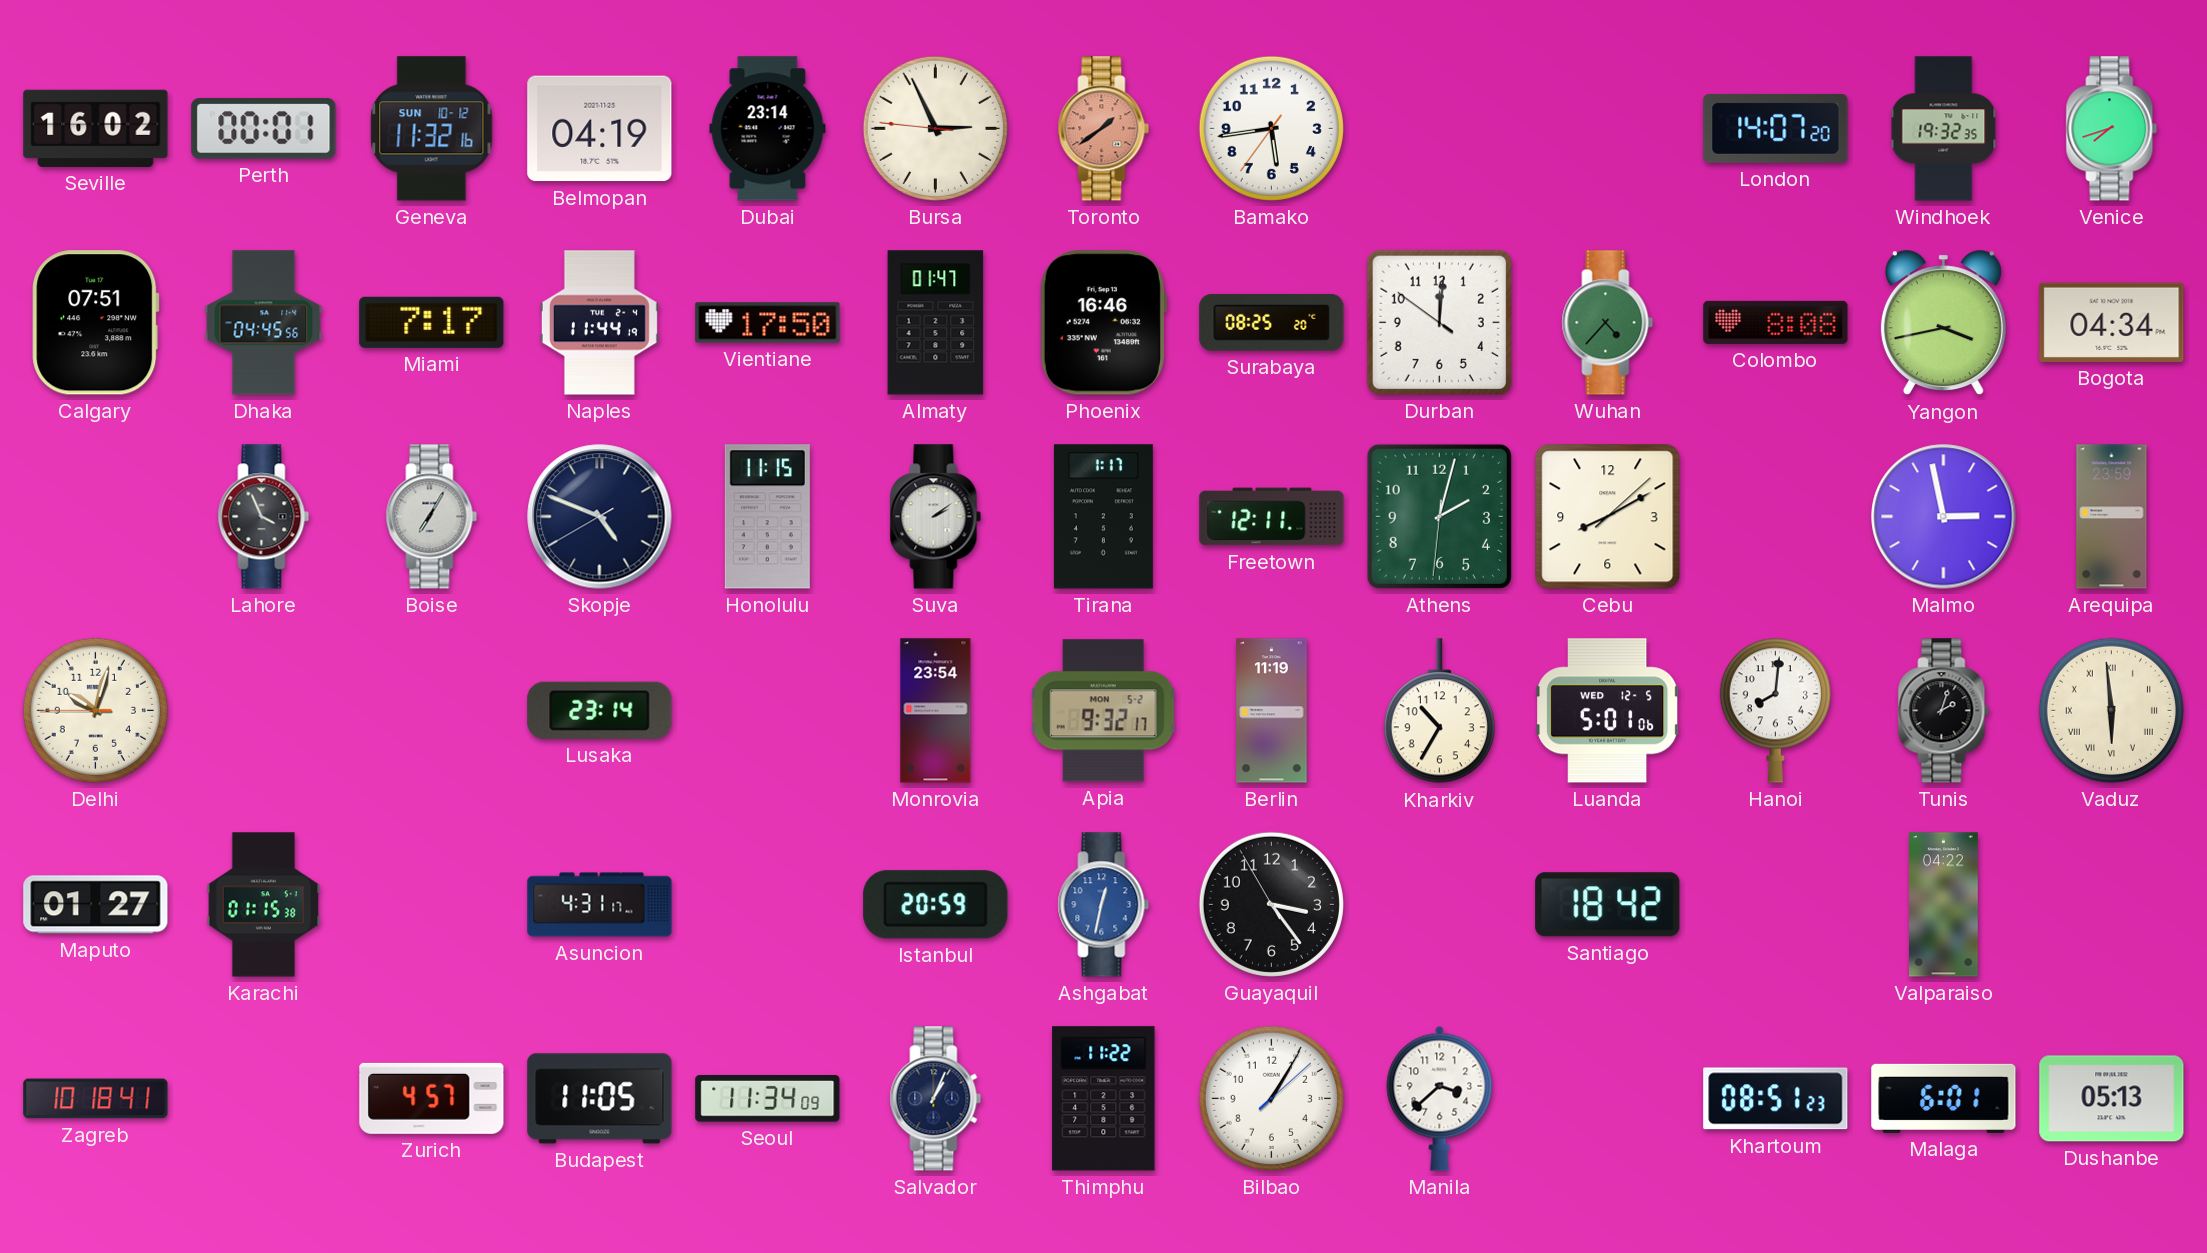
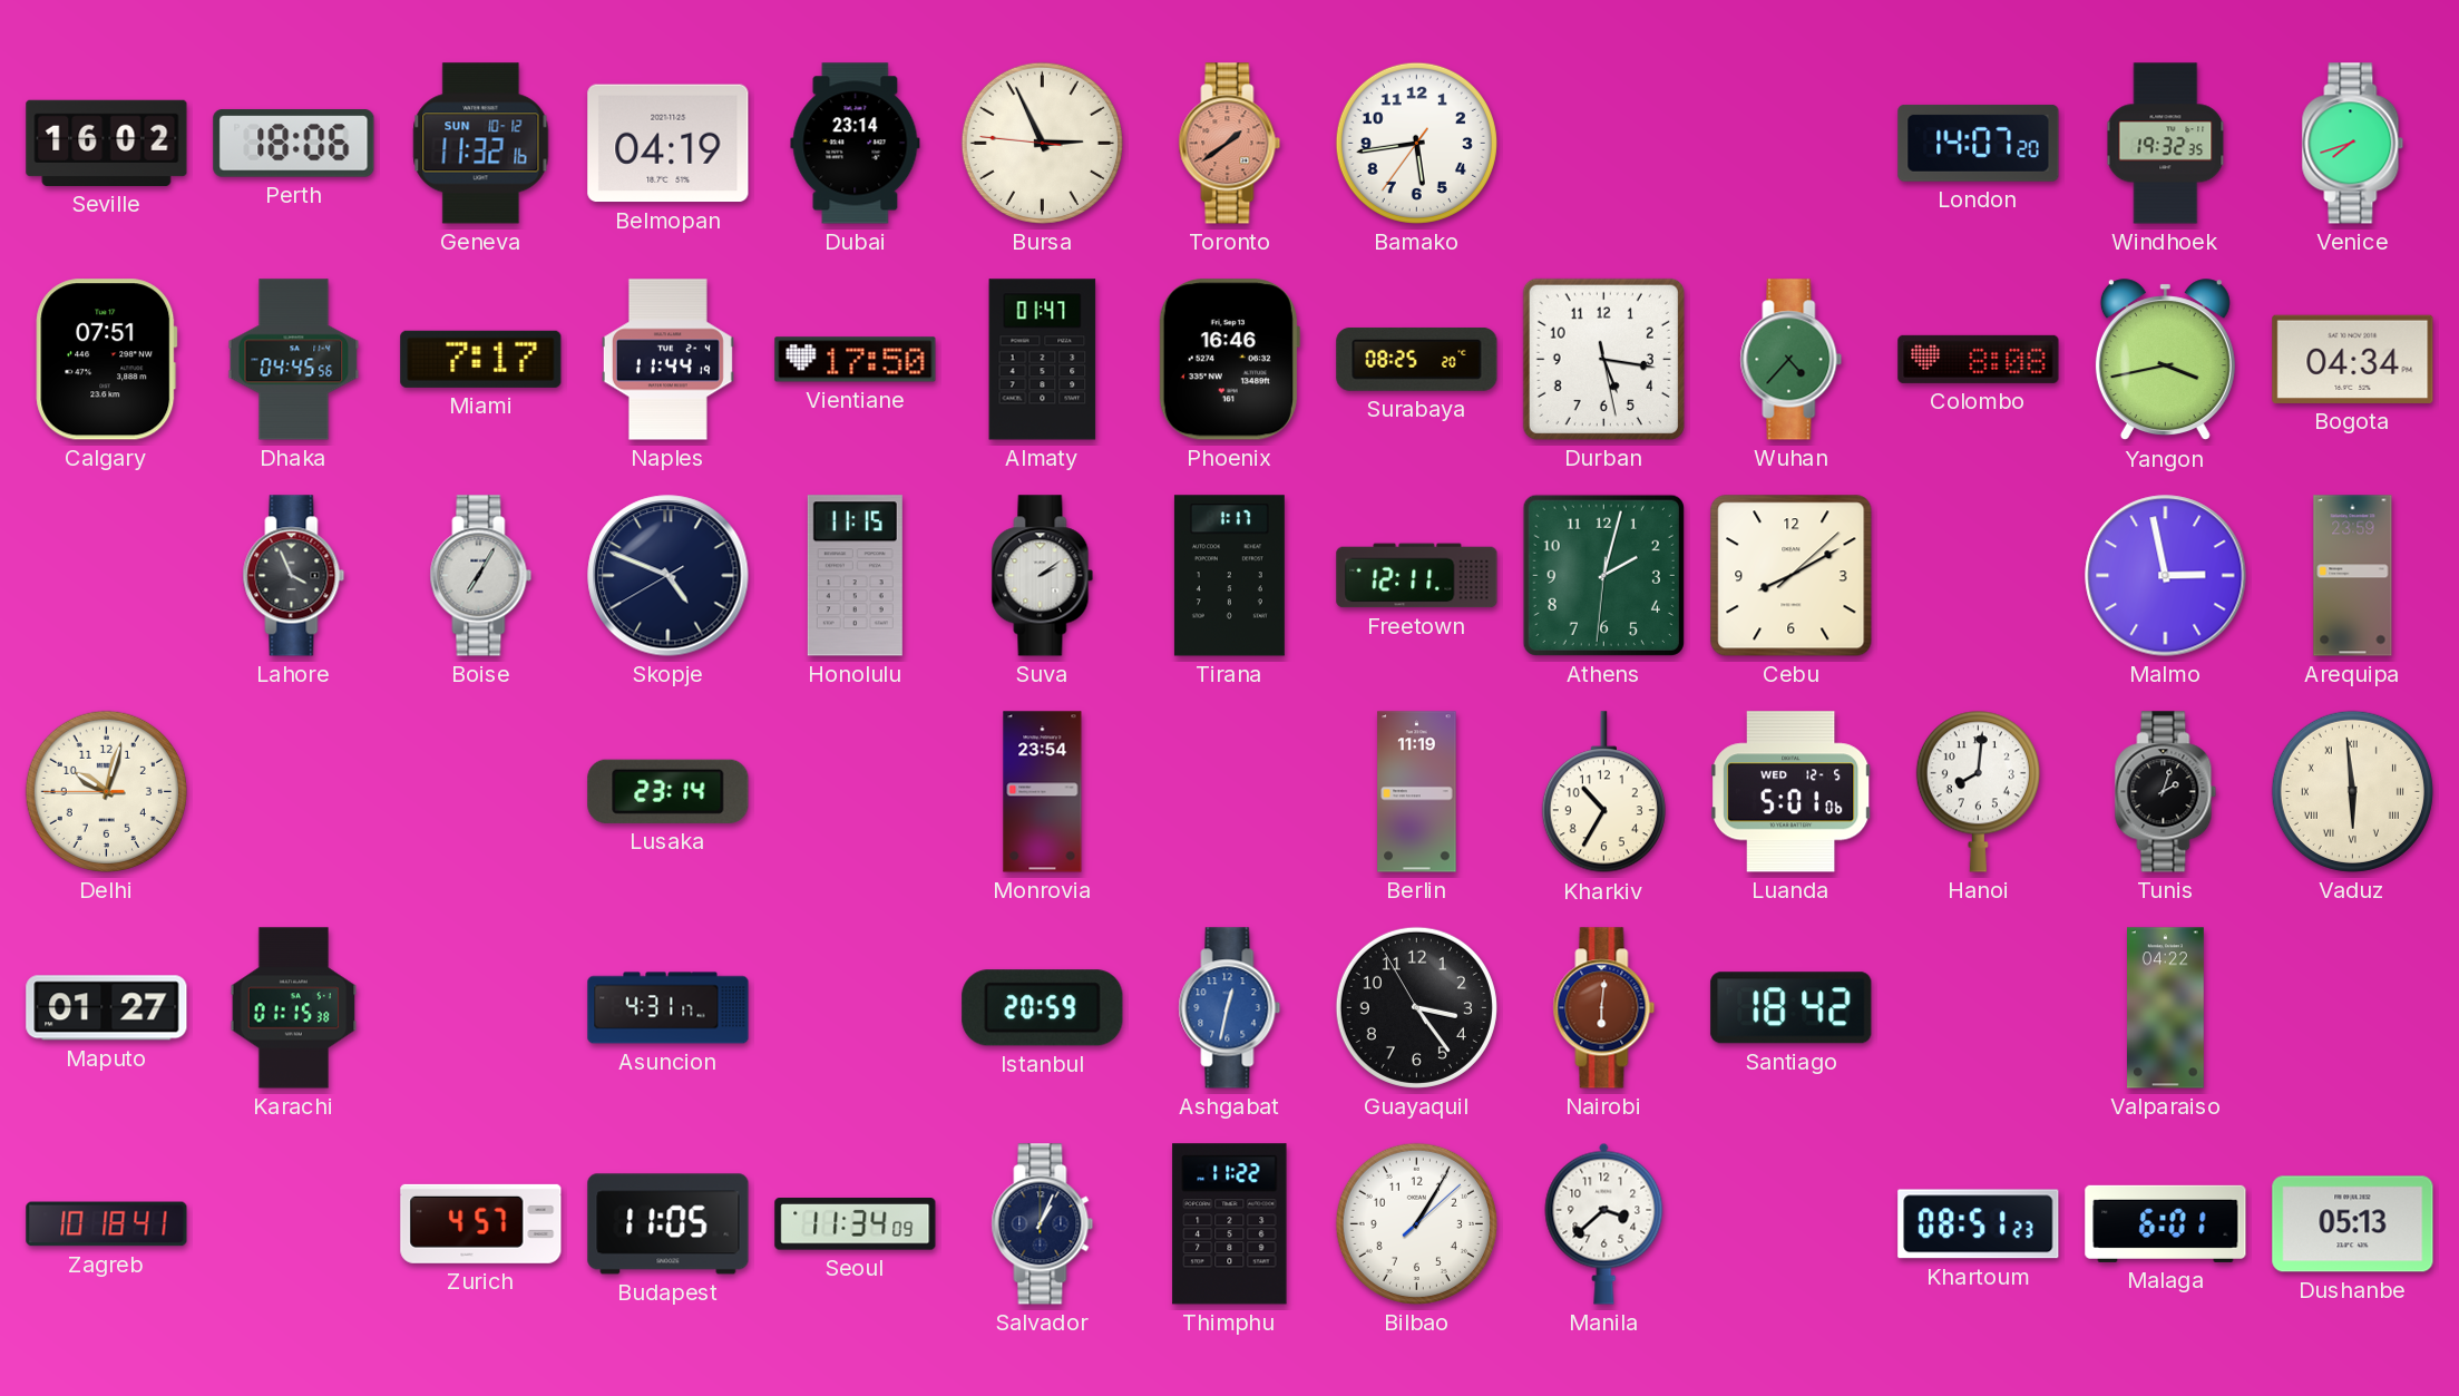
Perth: 00:01 -> 18:06 (294, 144)
Durban: 12:00 -> 5:16 (1603, 359)
Apia: 9:32 -> none (1103, 711)
Nairobi: none -> 6:01 (1604, 1008)
